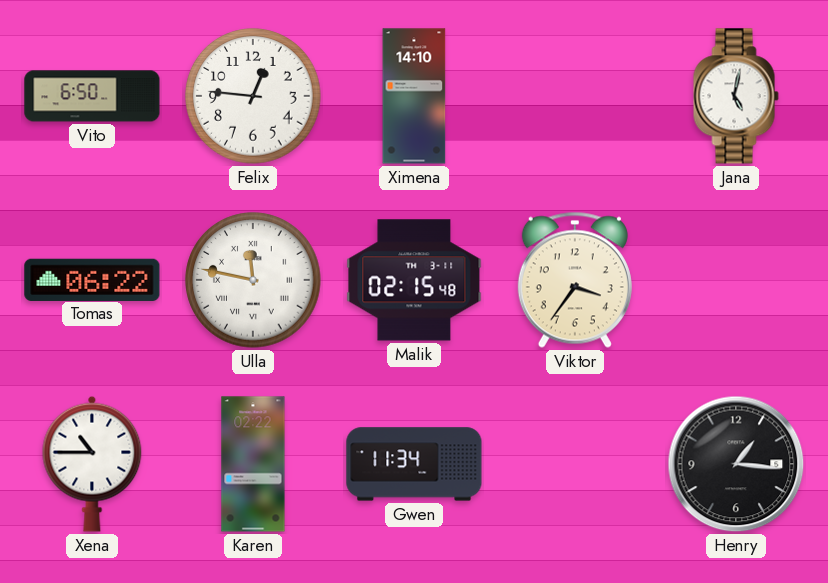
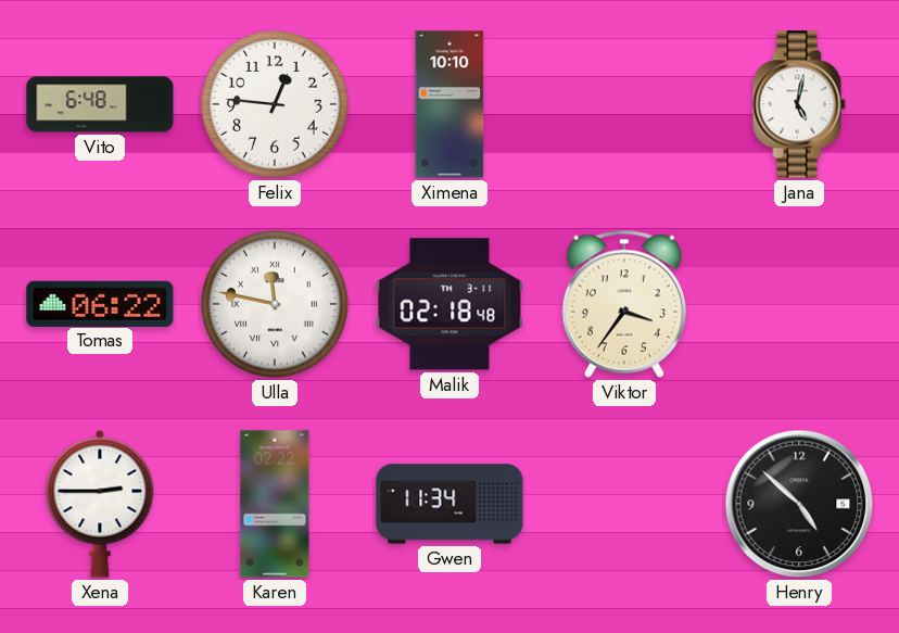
Vito: 6:50 -> 6:48 (100, 104)
Ximena: 14:10 -> 10:10 (449, 104)
Malik: 02:15 -> 02:18 (449, 304)
Xena: 10:45 -> 2:45 (100, 504)
Henry: 1:16 -> 4:52 (799, 504)
